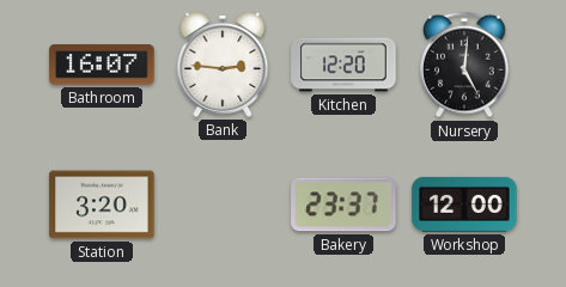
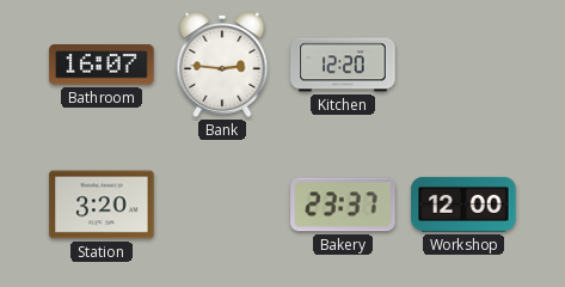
Nursery: 5:01 -> none (464, 65)
